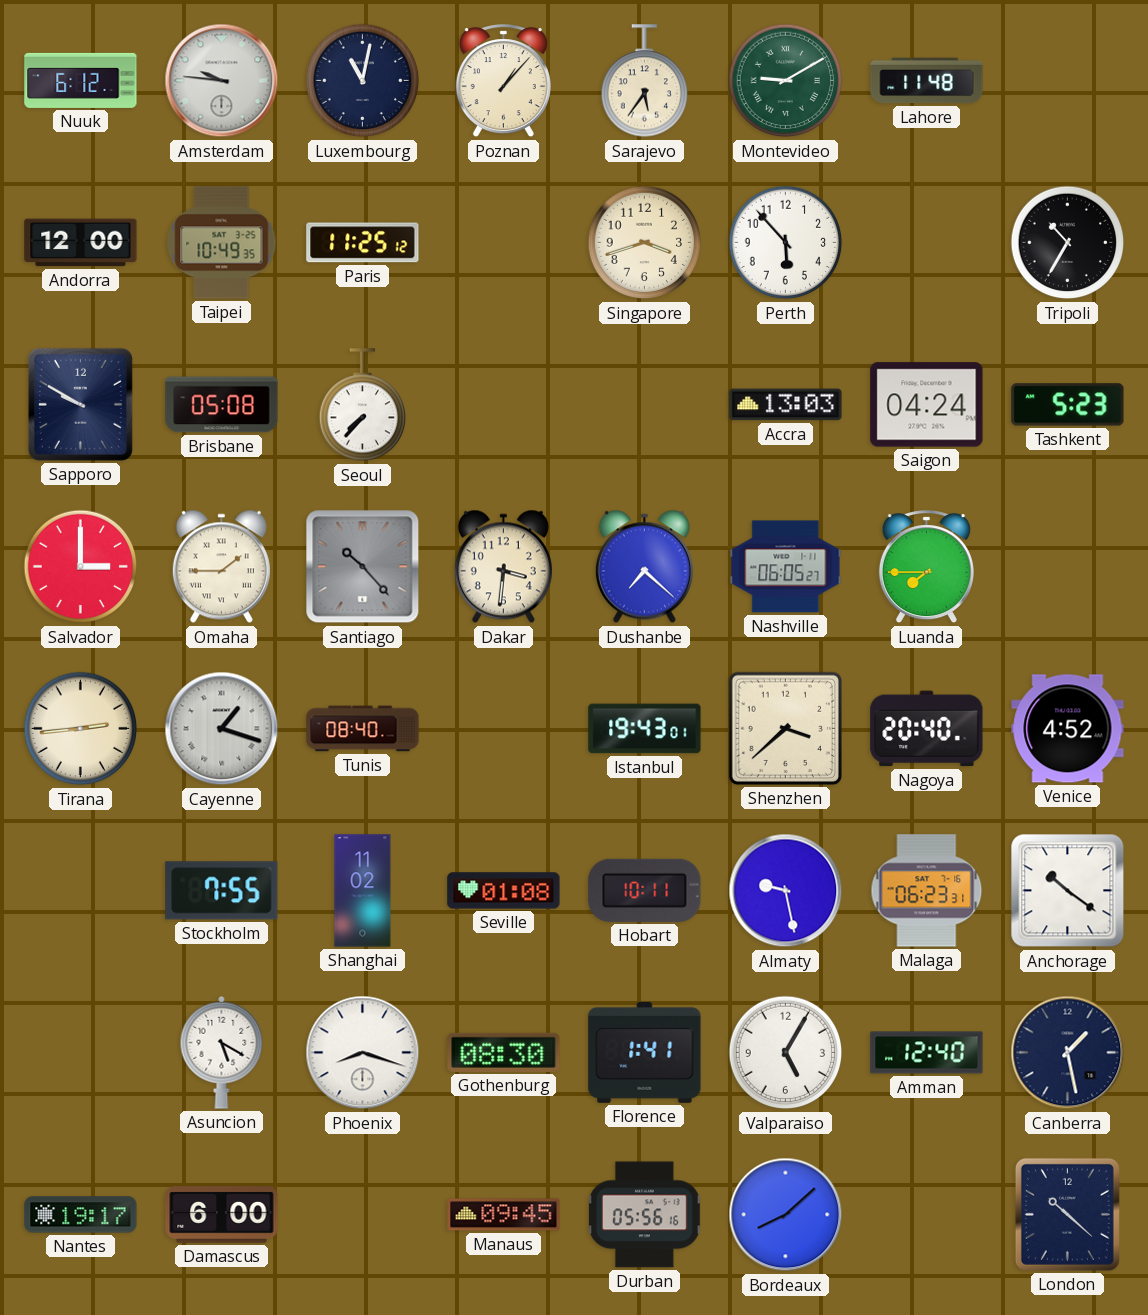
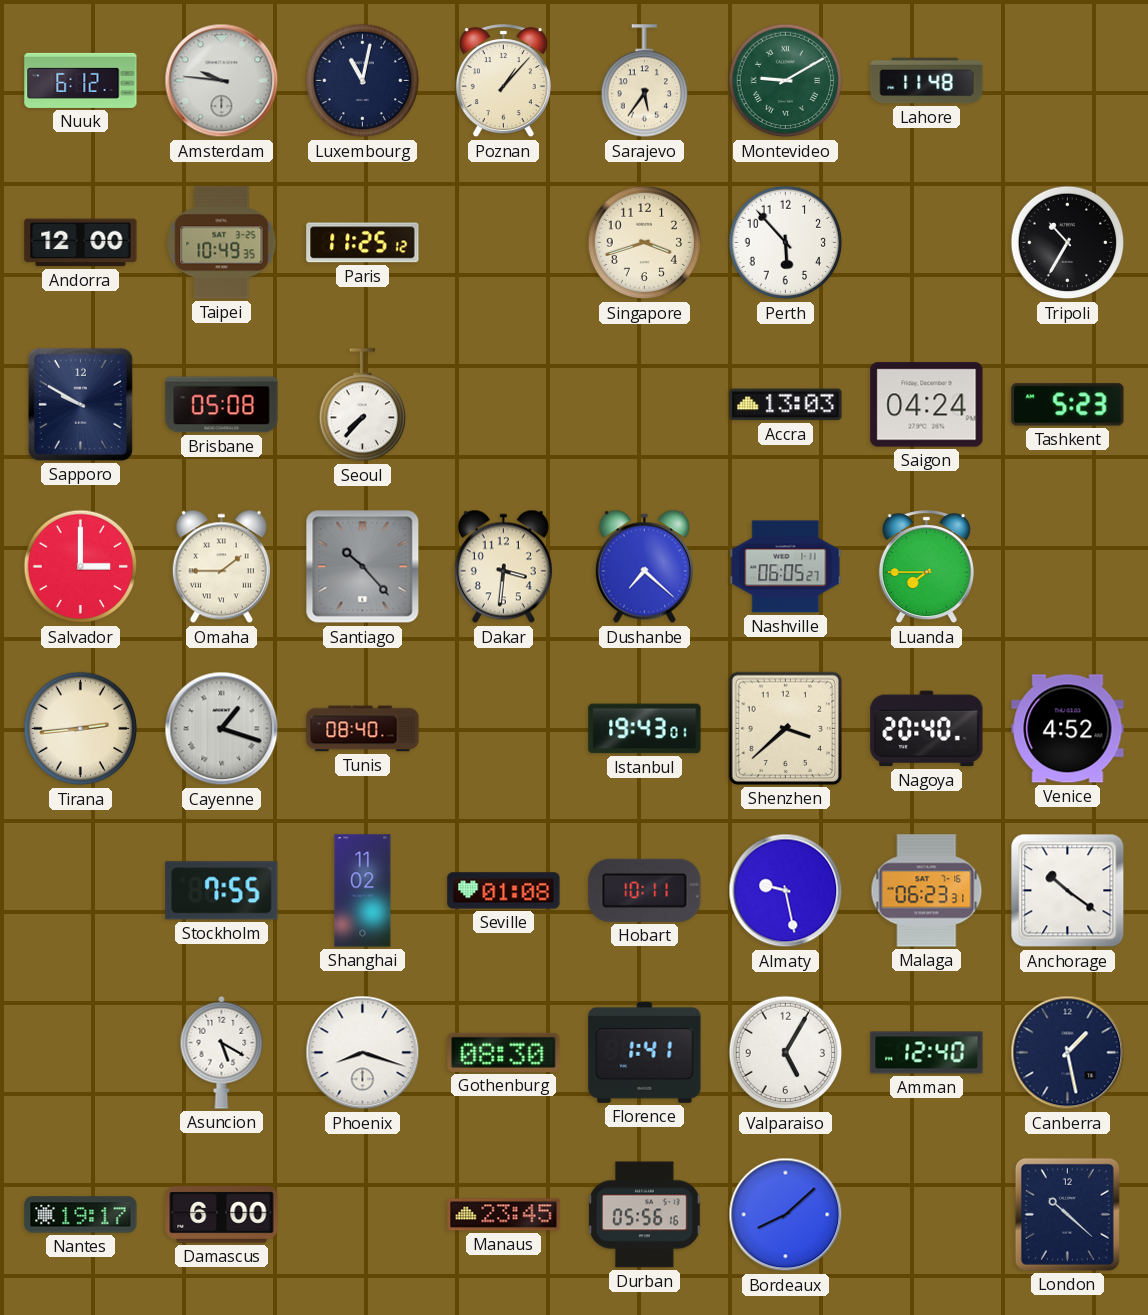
Manaus: 09:45 -> 23:45 (504, 1215)
